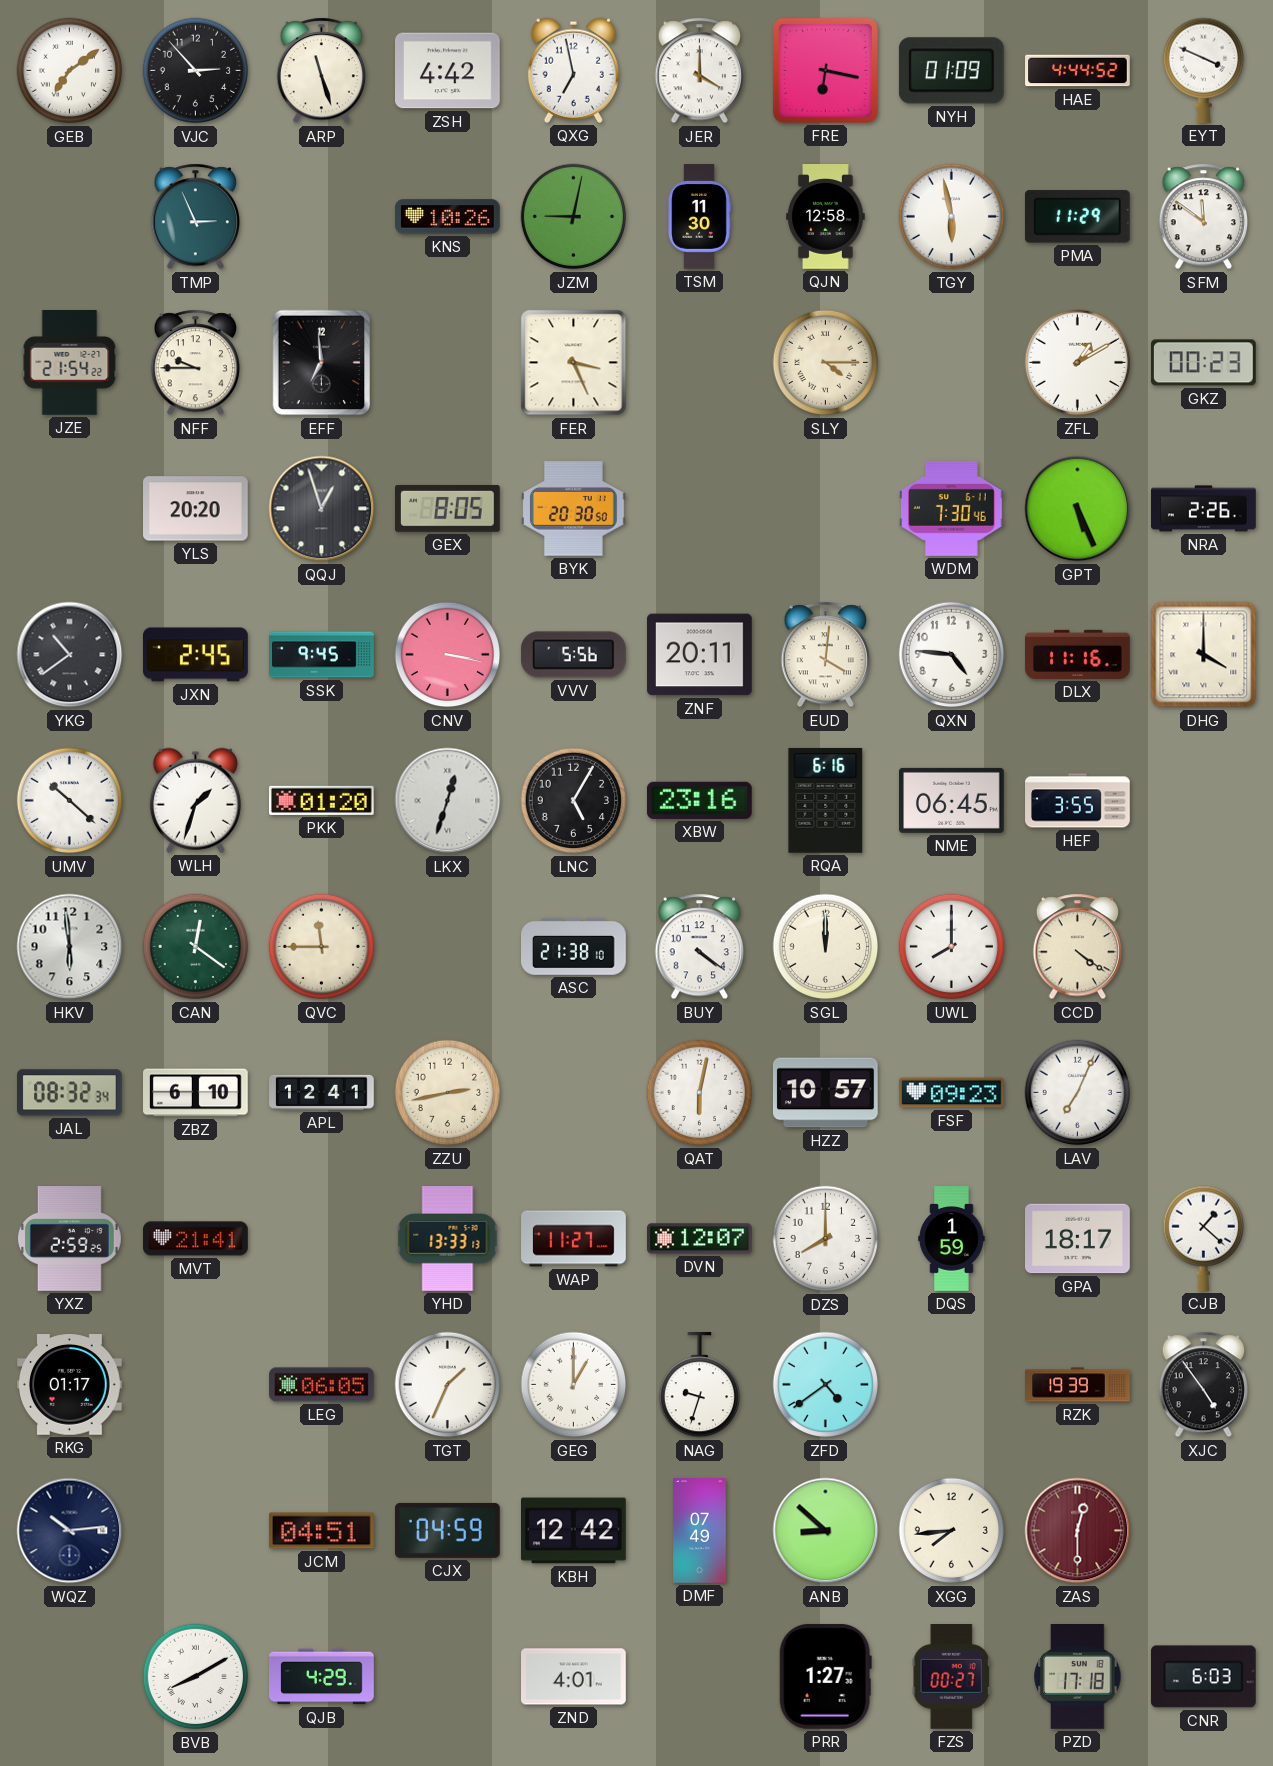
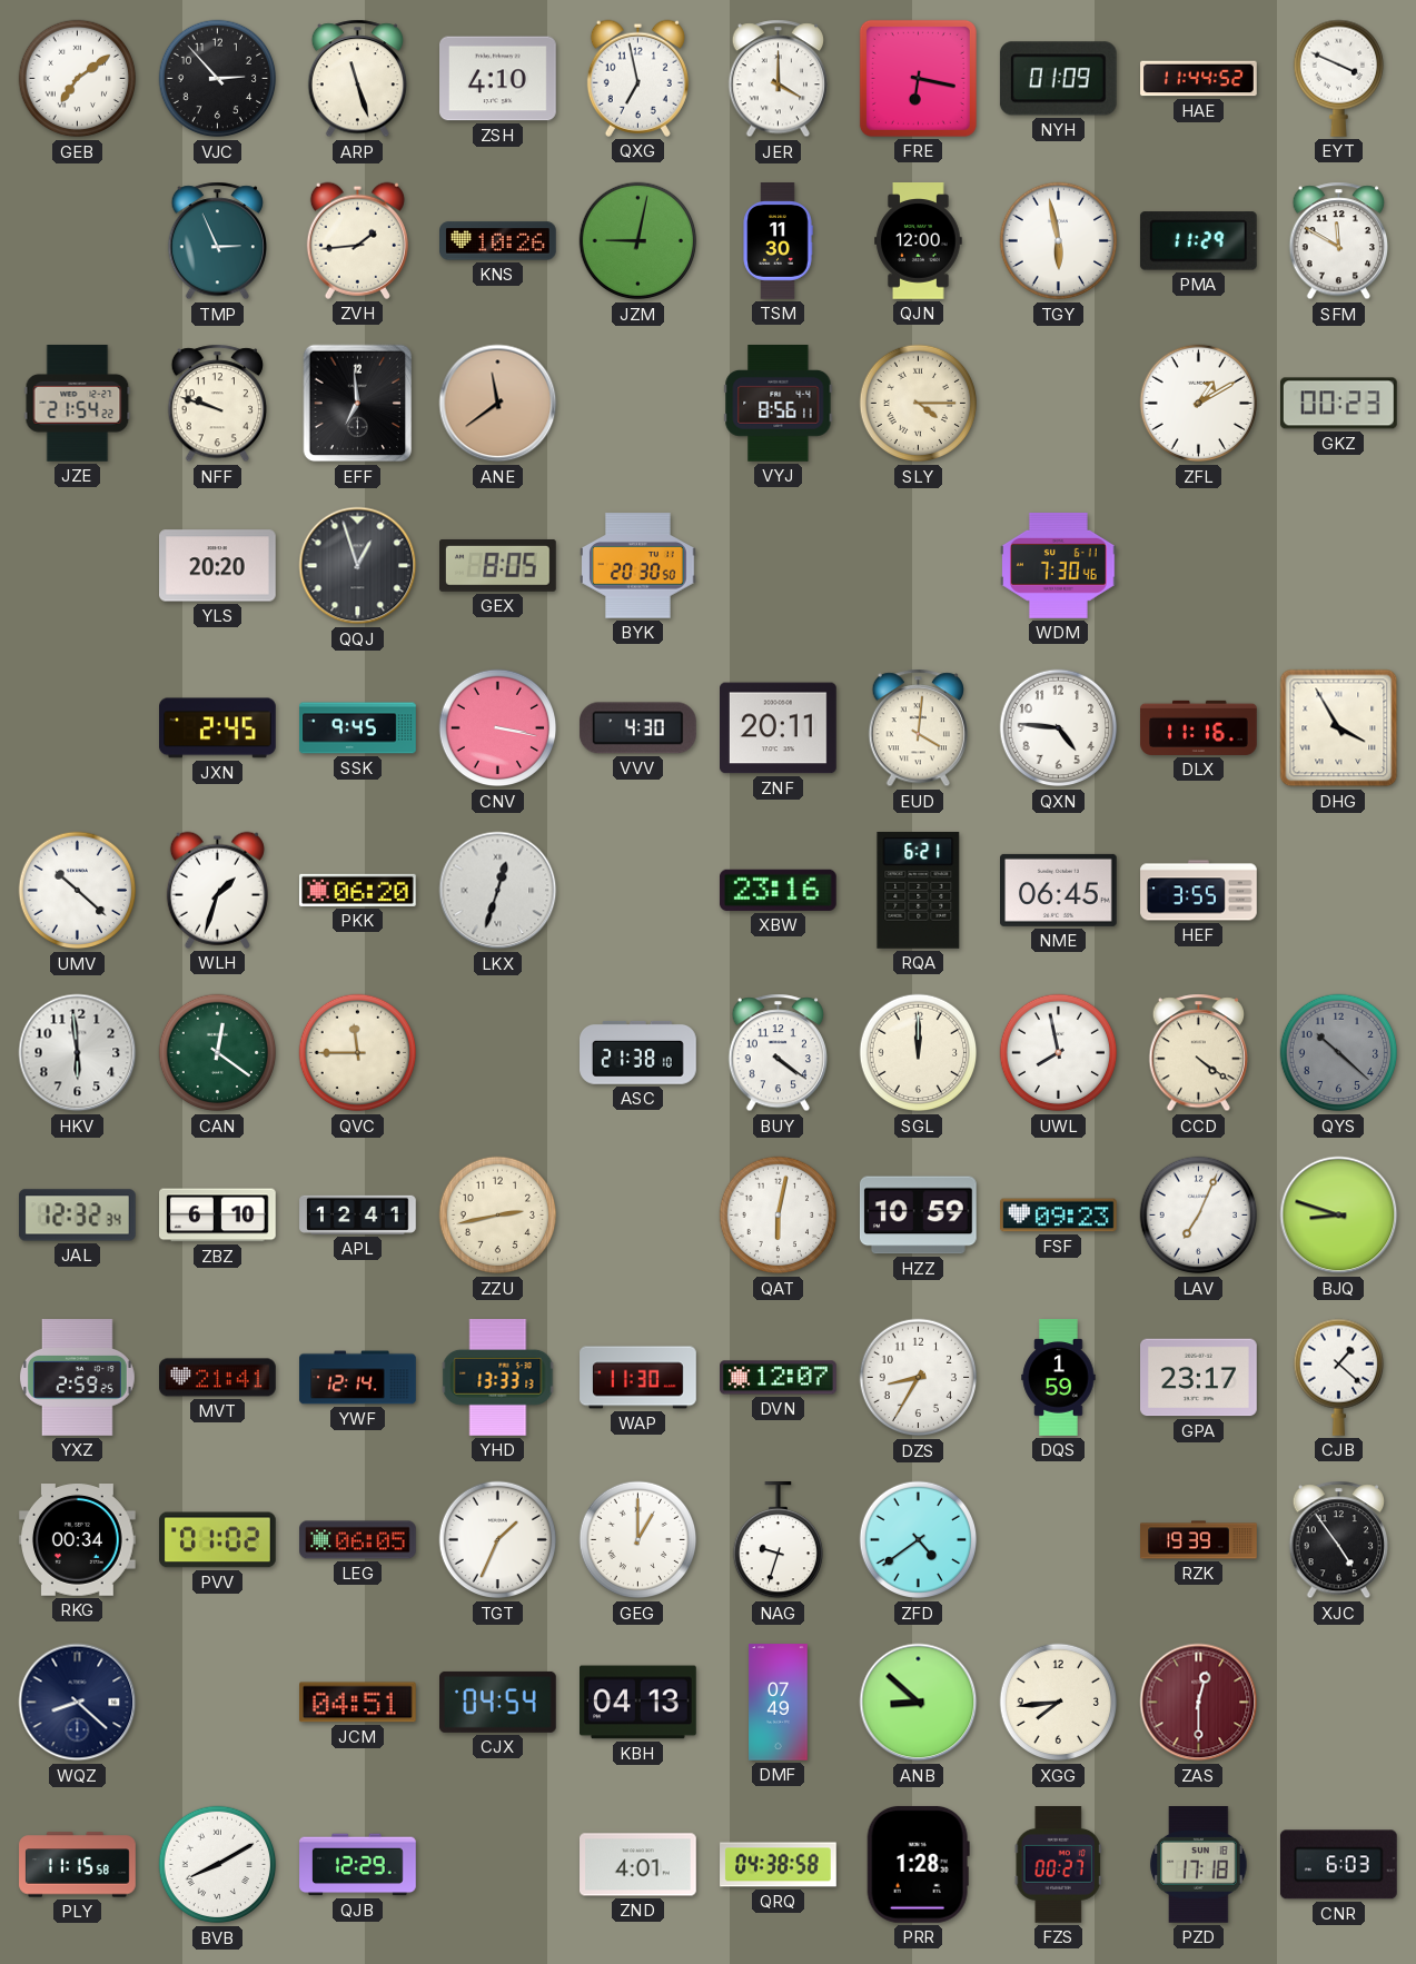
ZSH: 4:42 -> 4:10 (498, 79)
HAE: 4:44 -> 11:44 (1199, 79)
ZVH: none -> 1:44 (357, 240)
QJN: 12:58 -> 12:00 (919, 241)
SFM: 11:51 -> 11:50 (1338, 241)
NFF: 9:45 -> 9:48 (217, 404)
ANE: none -> 11:39 (498, 404)
FER: 3:26 -> none (574, 363)
VYJ: none -> 8:56 (779, 404)
GPT: 5:26 -> none (1078, 509)
NRA: 2:26 -> none (1204, 509)
YKG: 10:39 -> none (70, 655)
VVV: 5:56 -> 4:30 (637, 728)
DHG: 4:00 -> 3:55 (1339, 728)
PKK: 01:20 -> 06:20 (358, 890)
LNC: 5:05 -> none (574, 801)
RQA: 6:16 -> 6:21 (919, 890)
UWL: 8:00 -> 7:58 (1059, 1053)
QYS: none -> 10:22 (1339, 1053)
JAL: 08:32 -> 12:32 (78, 1216)
HZZ: 10:57 -> 10:59 (918, 1216)
BJQ: none -> 8:48 (1339, 1216)
YWF: none -> 12:14 (358, 1378)
WAP: 11:27 -> 11:30 (638, 1378)
DZS: 8:00 -> 8:35 (919, 1378)
GPA: 18:17 -> 23:17 (1199, 1378)
RKG: 01:17 -> 00:34 (78, 1540)
PVV: none -> 01:02 (218, 1540)
WQZ: 10:14 -> 8:22 (78, 1703)
CJX: 04:59 -> 04:54 (498, 1702)
KBH: 12:42 -> 04:13 (638, 1703)
PLY: none -> 11:15 (78, 1865)
QJB: 4:29 -> 12:29 (358, 1865)
QRQ: none -> 04:38 (779, 1865)
PRR: 1:27 -> 1:28 (918, 1864)
